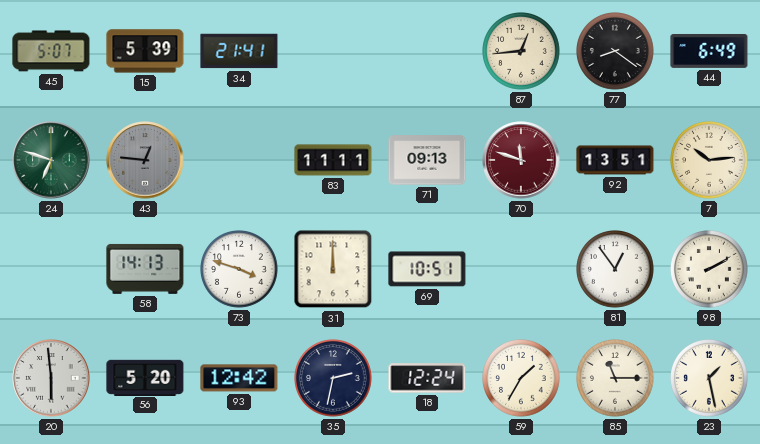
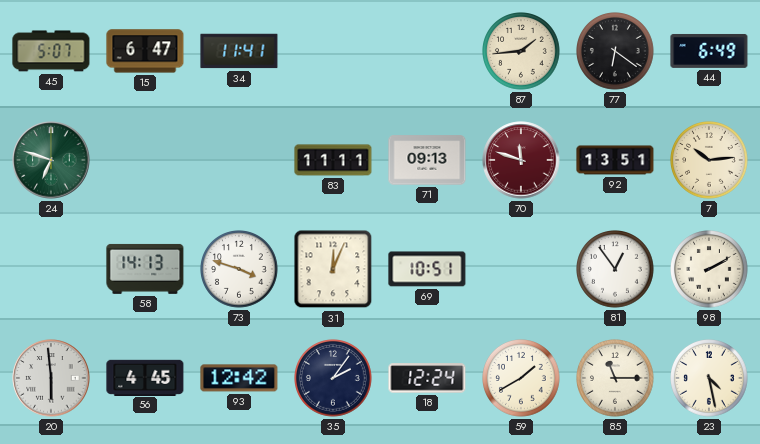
15: 5:39 -> 6:47 (145, 51)
34: 21:41 -> 11:41 (239, 51)
87: 12:44 -> 1:44 (522, 52)
77: 8:21 -> 6:21 (616, 52)
43: 12:46 -> none (145, 160)
31: 12:00 -> 12:04 (333, 269)
56: 5:20 -> 4:45 (145, 377)
35: 2:32 -> 2:06 (334, 379)
59: 1:35 -> 1:40 (522, 379)
23: 1:28 -> 4:28 (710, 379)
